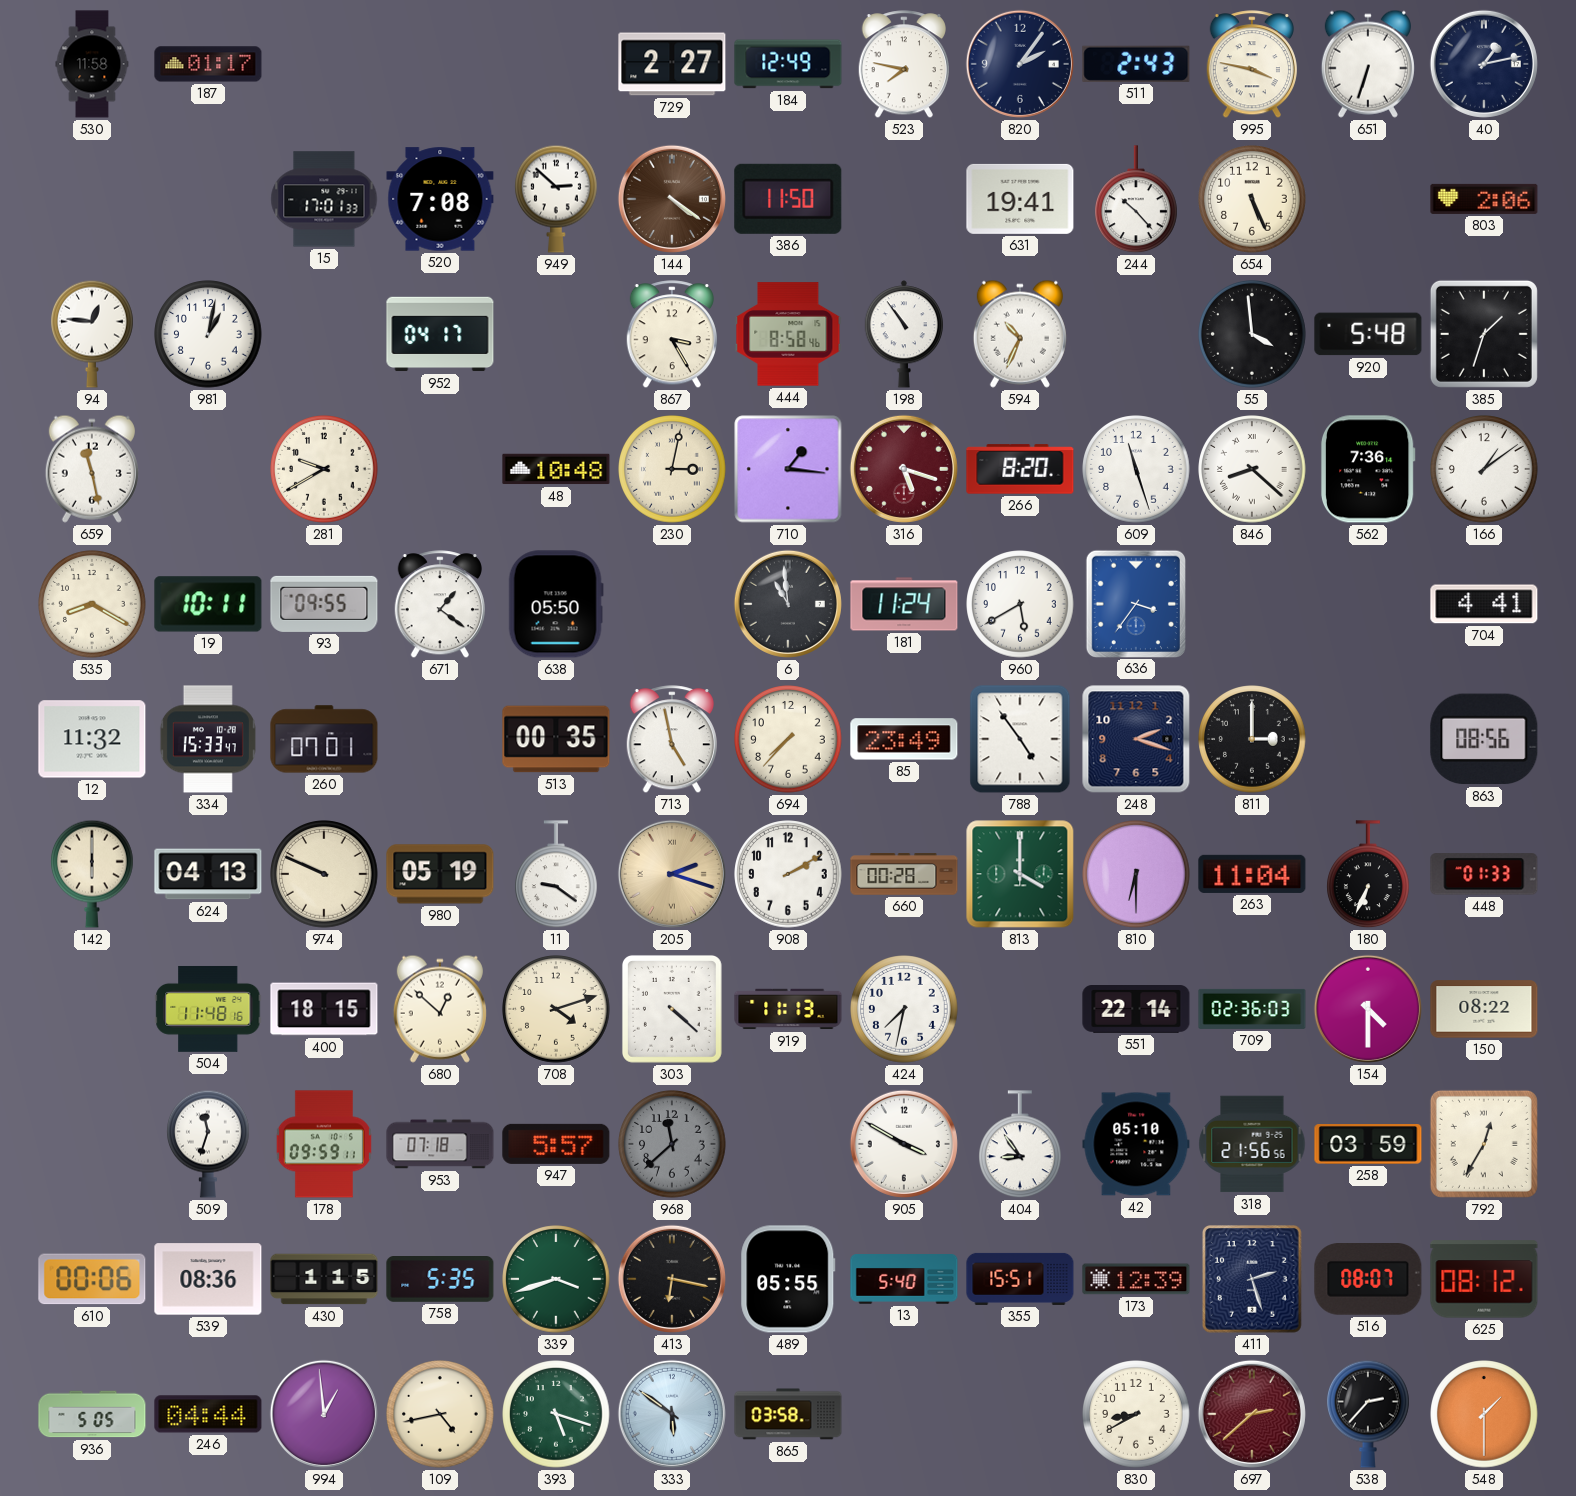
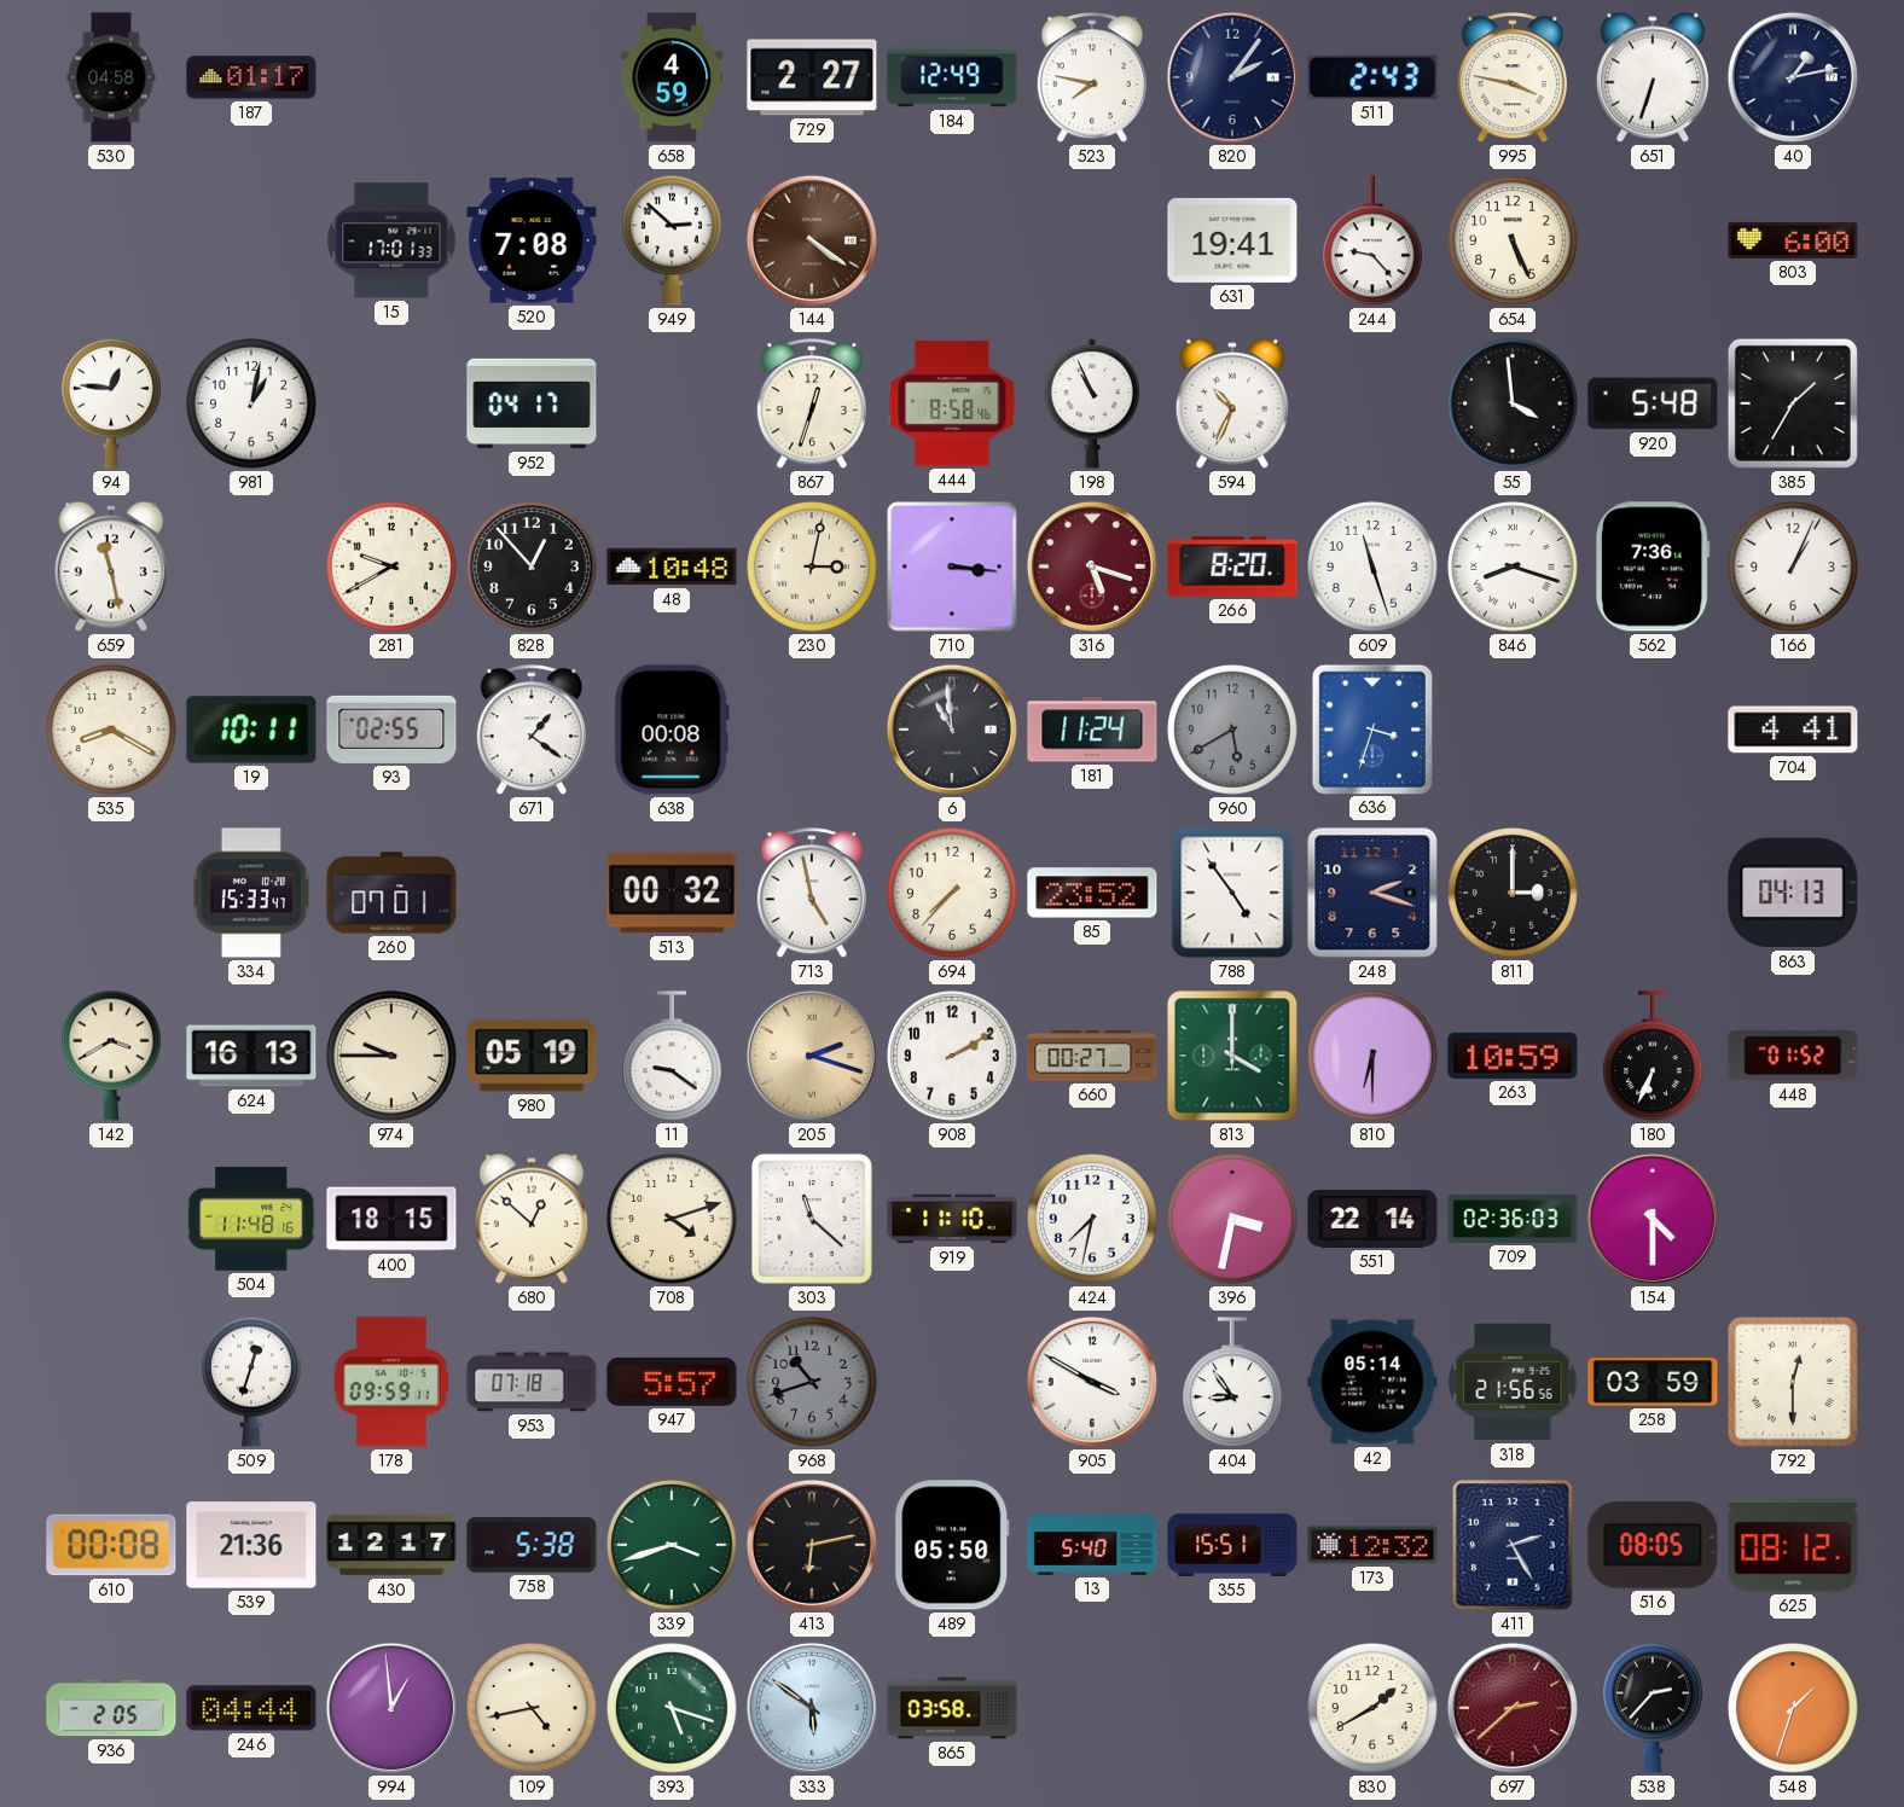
530: 11:58 -> 04:58 (111, 77)
658: none -> 4:59 (672, 77)
386: 11:50 -> none (788, 199)
244: 10:23 -> 9:23 (1374, 242)
803: 2:06 -> 6:00 (1793, 240)
867: 3:25 -> 12:33 (812, 405)
198: 10:54 -> 10:56 (1092, 403)
385: 1:33 -> 1:35 (1793, 403)
828: none -> 12:53 (532, 566)
710: 1:16 -> 3:16 (952, 566)
846: 8:22 -> 8:18 (1513, 566)
166: 1:09 -> 1:04 (1793, 566)
93: 09:55 -> 02:55 (391, 730)
638: 05:50 -> 00:08 (672, 730)
960 dial: white -> grey (1232, 730)
636: 3:36 -> 3:33 (1371, 728)
12: 11:32 -> none (92, 739)
513: 00:35 -> 00:32 (672, 893)
85: 23:49 -> 23:52 (1092, 893)
863: 08:56 -> 04:13 (1793, 893)
142: 6:00 -> 3:40 (112, 1056)
624: 04:13 -> 16:13 (251, 1056)
974: 9:49 -> 9:45 (391, 1056)
660: 00:28 -> 00:27 (1092, 1056)
263: 11:04 -> 10:59 (1513, 1056)
448: 01:33 -> 01:52 (1793, 1056)
303: 4:22 -> 11:22 (812, 1219)
919: 11:13 -> 11:10 (952, 1219)
396: none -> 3:32 (1232, 1219)
150: 08:22 -> none (1484, 1009)
509: 11:33 -> 12:33 (252, 1382)
968: 11:38 -> 10:42 (812, 1382)
42: 05:10 -> 05:14 (1372, 1382)
792: 12:35 -> 12:30 (1793, 1382)
610: 00:06 -> 00:08 (111, 1545)
539: 08:36 -> 21:36 (251, 1545)
430: 1:15 -> 12:17 (391, 1545)
758: 5:35 -> 5:38 (532, 1546)
413: 6:17 -> 6:13 (812, 1545)
489: 05:55 -> 05:50 (952, 1545)
173: 12:39 -> 12:32 (1372, 1545)
411: 2:27 -> 2:25 (1514, 1546)
516: 08:07 -> 08:05 (1653, 1546)
936: 5:05 -> 2:05 (111, 1708)
830: 8:40 -> 1:40 (1372, 1708)
548: 1:30 -> 1:33 (1793, 1708)
